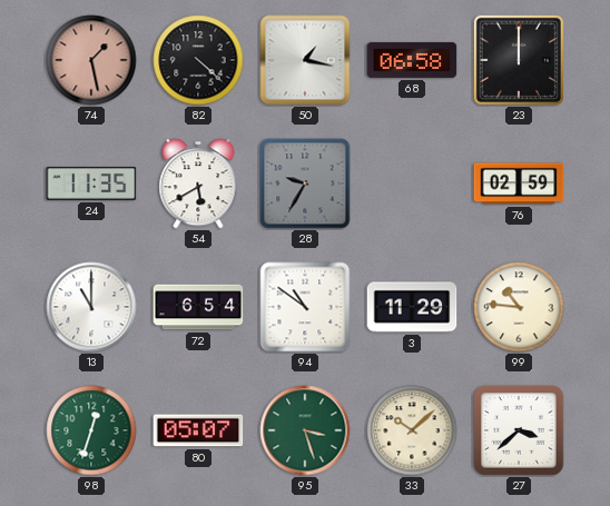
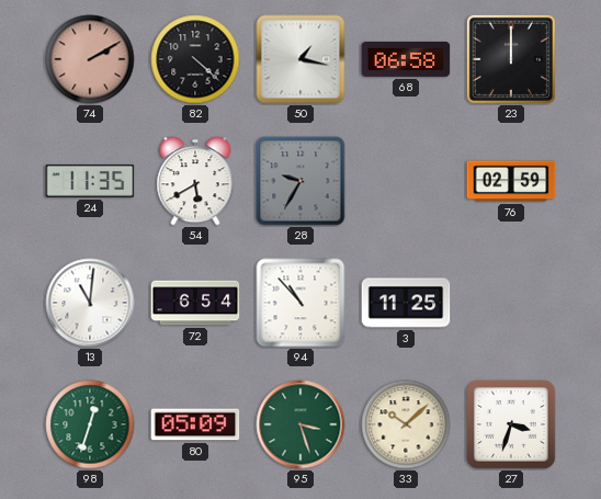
74: 1:28 -> 2:10 (90, 59)
13: 11:00 -> 11:01 (90, 303)
94: 10:51 -> 10:53 (300, 303)
3: 11:29 -> 11:25 (406, 303)
99: 10:46 -> none (519, 307)
80: 05:07 -> 05:09 (195, 424)
27: 3:38 -> 3:33 (511, 424)
